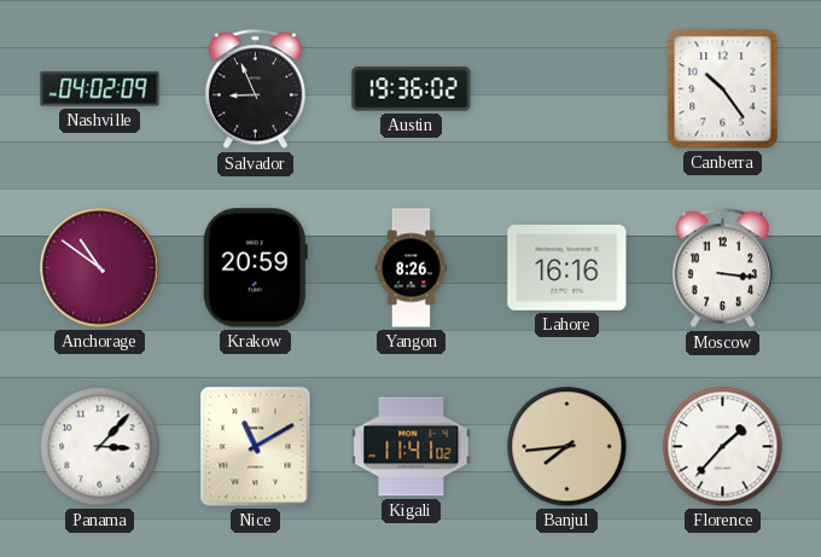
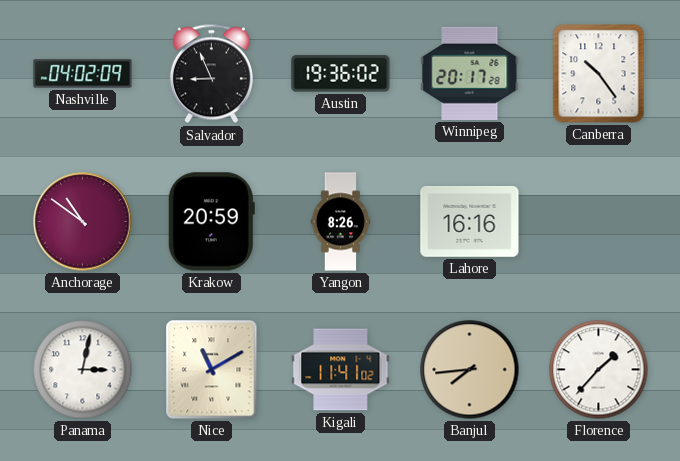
Winnipeg: none -> 20:17 (470, 73)
Moscow: 3:16 -> none (722, 268)
Panama: 3:07 -> 3:02 (83, 370)
